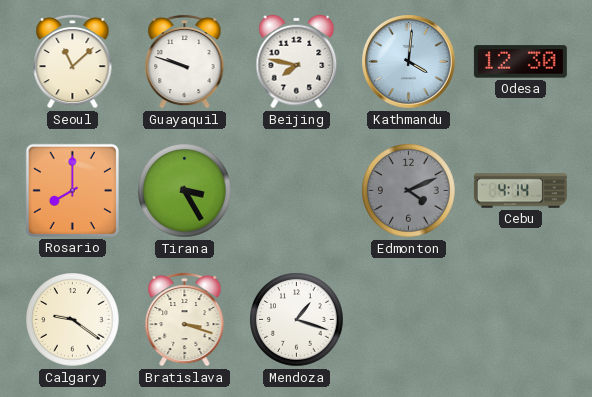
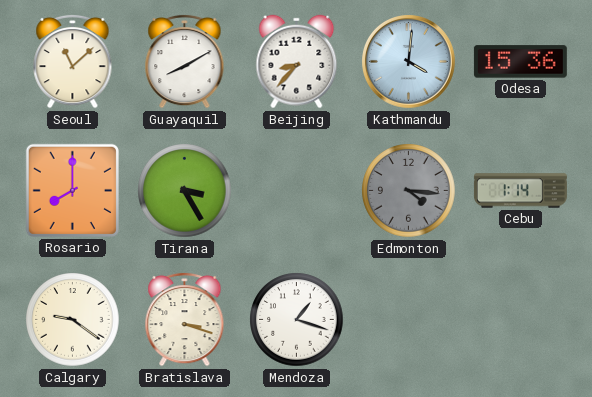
Guayaquil: 9:48 -> 8:10 (185, 61)
Beijing: 7:47 -> 8:37 (297, 62)
Odesa: 12:30 -> 15:36 (520, 62)
Edmonton: 4:11 -> 4:16 (409, 191)
Cebu: 4:14 -> 1:14 (520, 191)
